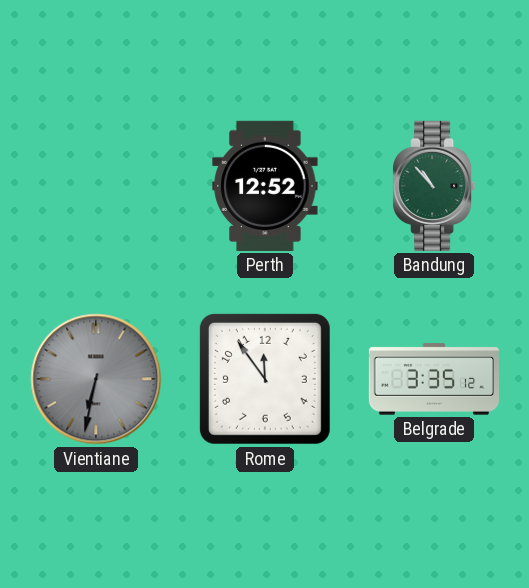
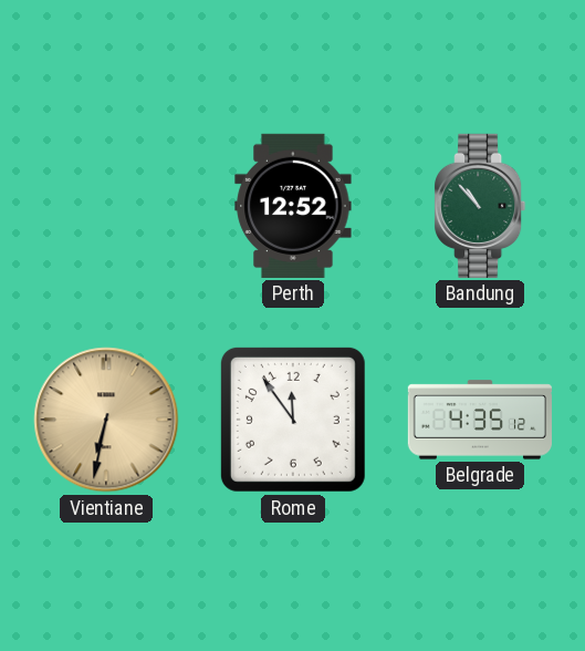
Vientiane dial: grey -> champagne (106, 420)
Belgrade: 3:35 -> 4:35 (479, 420)
